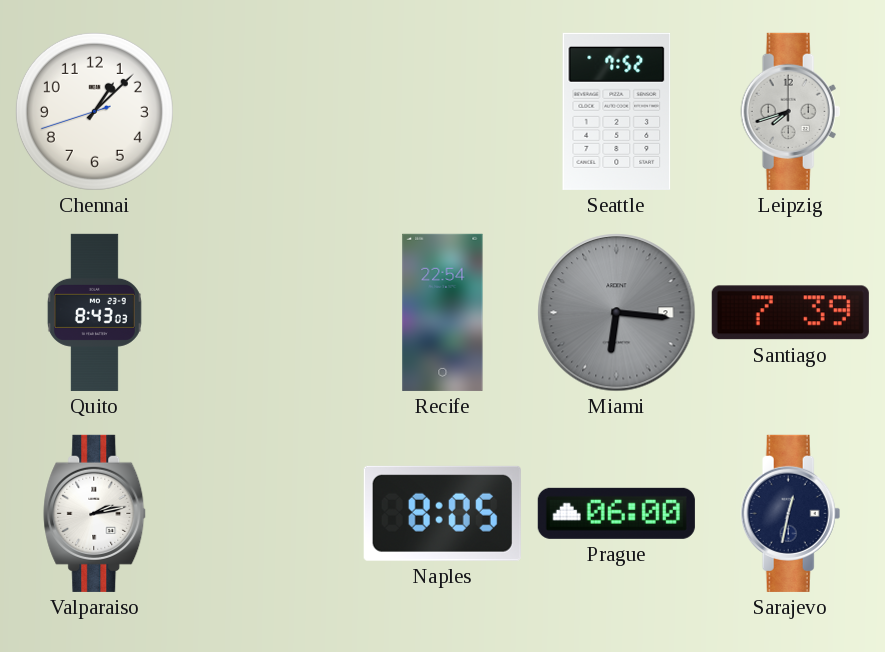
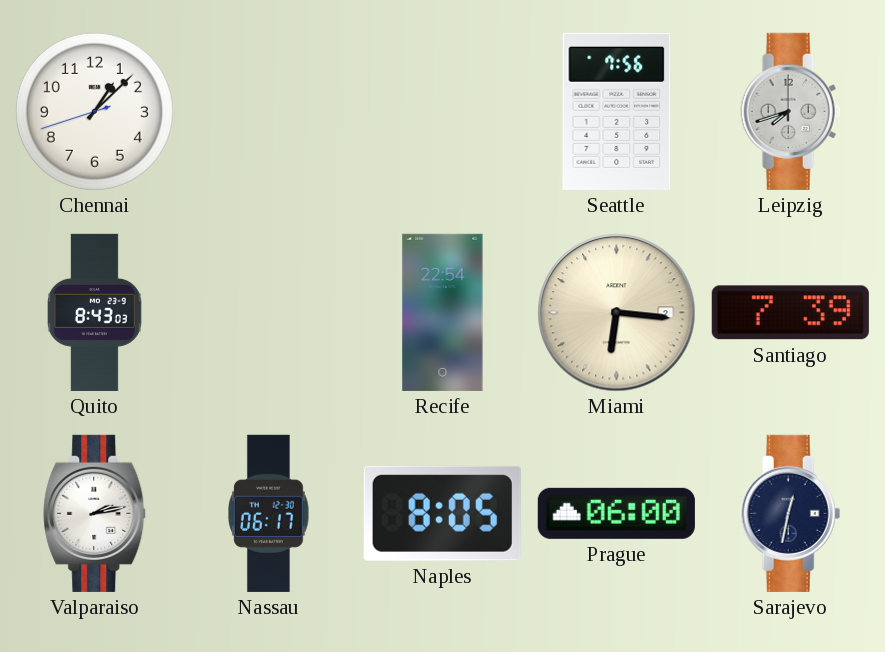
Seattle: 7:52 -> 7:56 (617, 111)
Miami dial: grey -> cream (617, 313)
Nassau: none -> 06:17 (269, 513)
